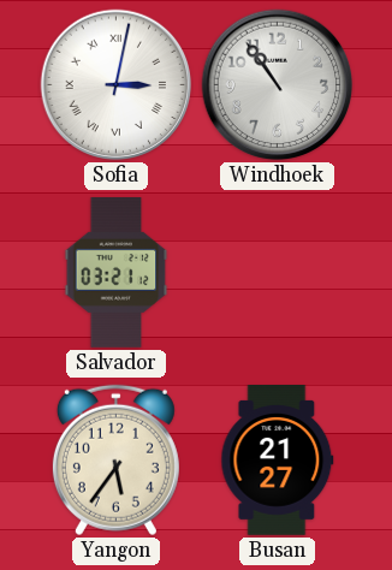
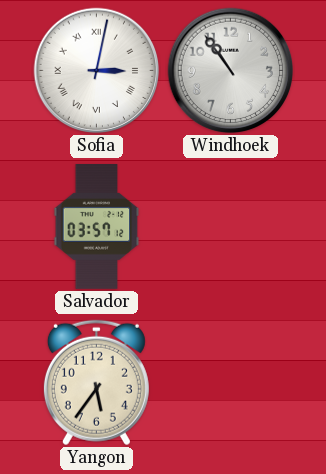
Salvador: 03:21 -> 03:57 (97, 227)
Busan: 21:27 -> none (278, 461)
